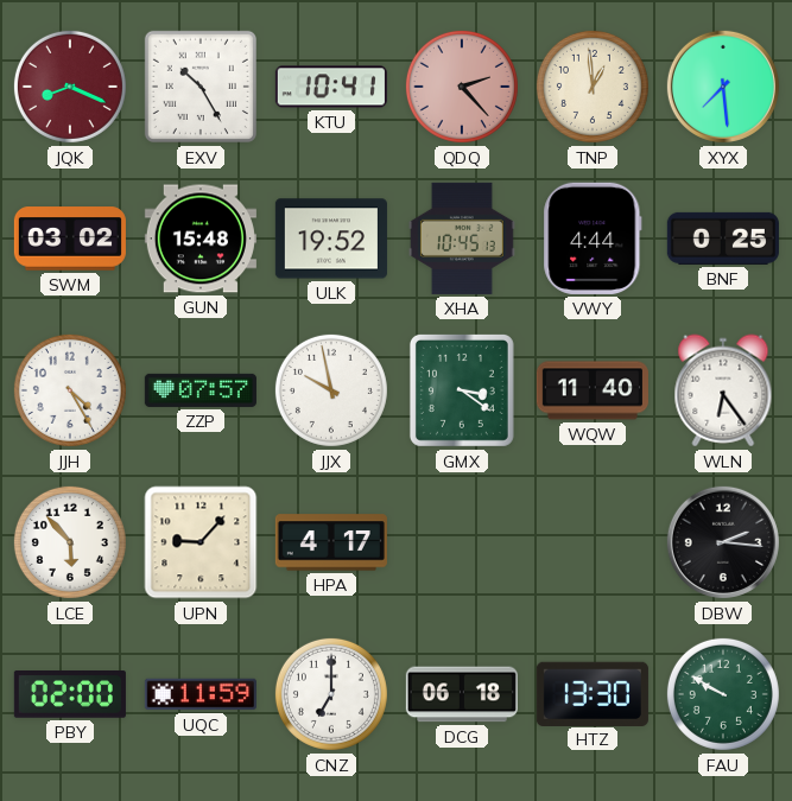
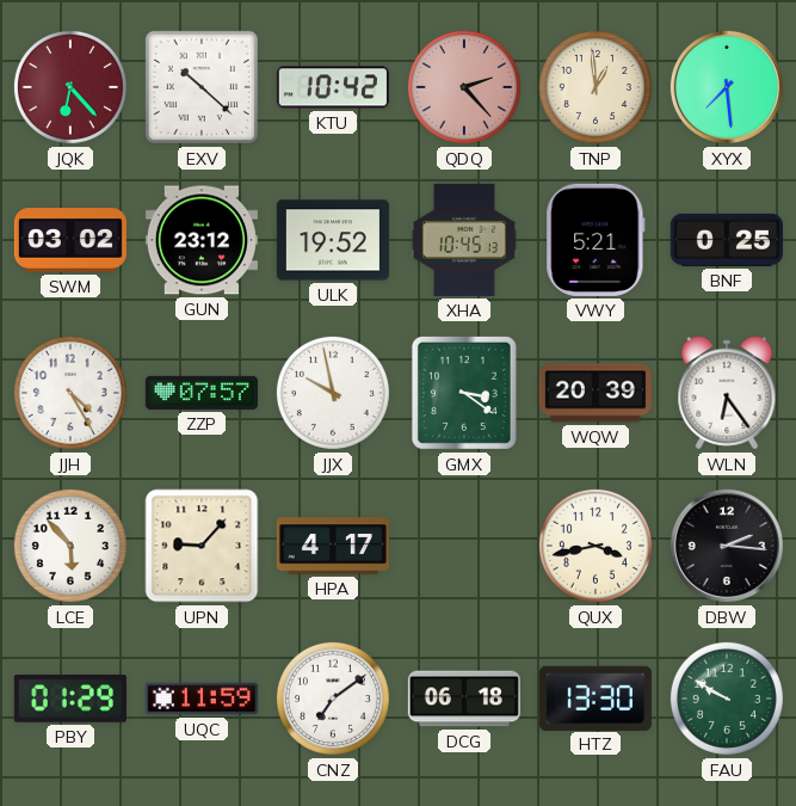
JQK: 8:19 -> 6:23 (70, 87)
EXV: 10:25 -> 10:22 (202, 87)
KTU: 10:41 -> 10:42 (333, 87)
GUN: 15:48 -> 23:12 (202, 240)
VWY: 4:44 -> 5:21 (596, 240)
WQW: 11:40 -> 20:39 (596, 393)
QUX: none -> 3:43 (596, 546)
PBY: 02:00 -> 01:29 (70, 699)
CNZ: 7:00 -> 7:09 (333, 699)
